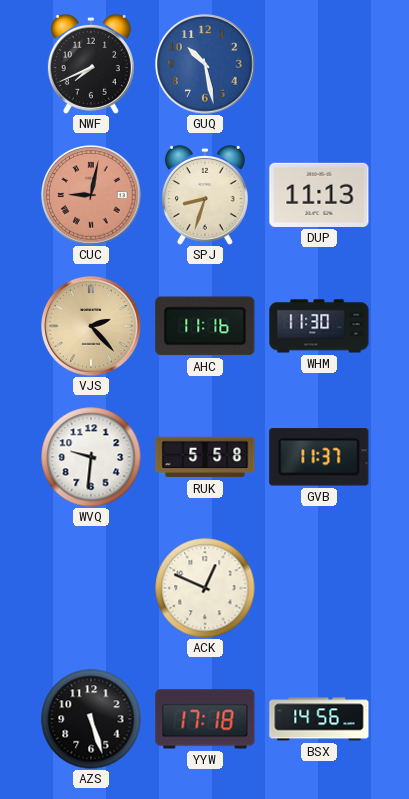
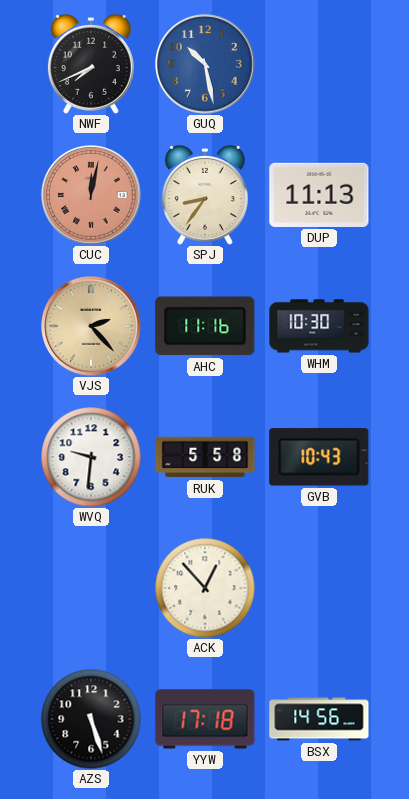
CUC: 9:02 -> 12:02 (91, 195)
SPJ: 8:33 -> 8:36 (205, 195)
WHM: 11:30 -> 10:30 (319, 326)
GVB: 11:37 -> 10:43 (319, 457)
ACK: 12:49 -> 12:53 (205, 588)
